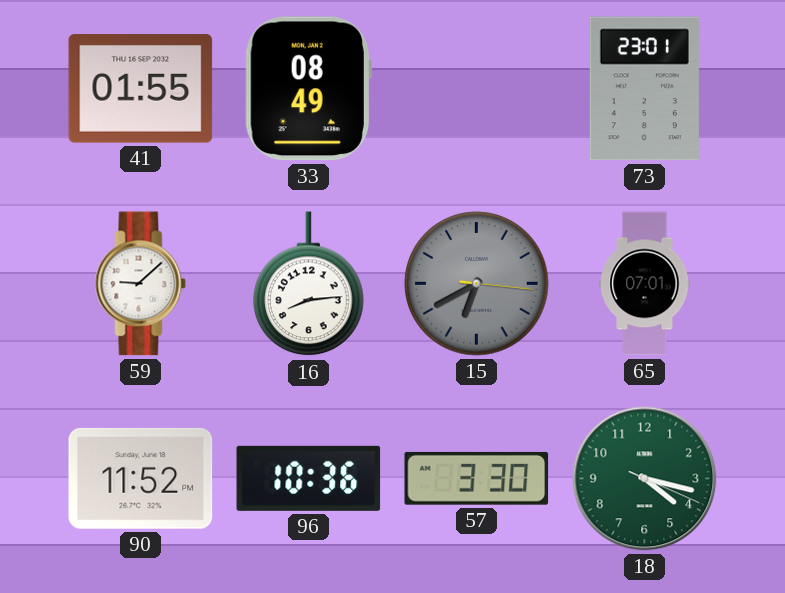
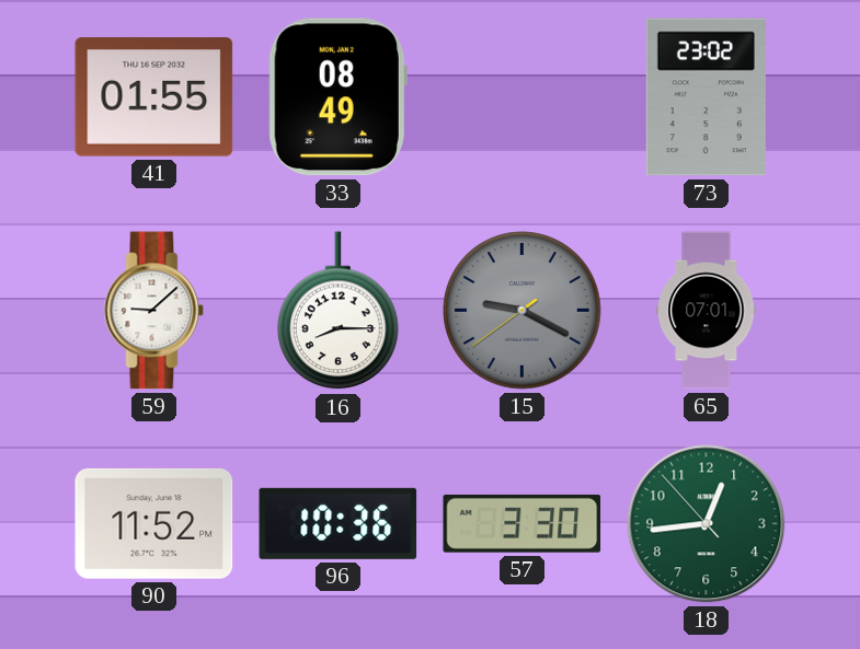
73: 23:01 -> 23:02 (706, 97)
16: 8:14 -> 8:15 (339, 311)
15: 6:40 -> 9:19 (523, 311)
18: 4:17 -> 12:43 (707, 524)
